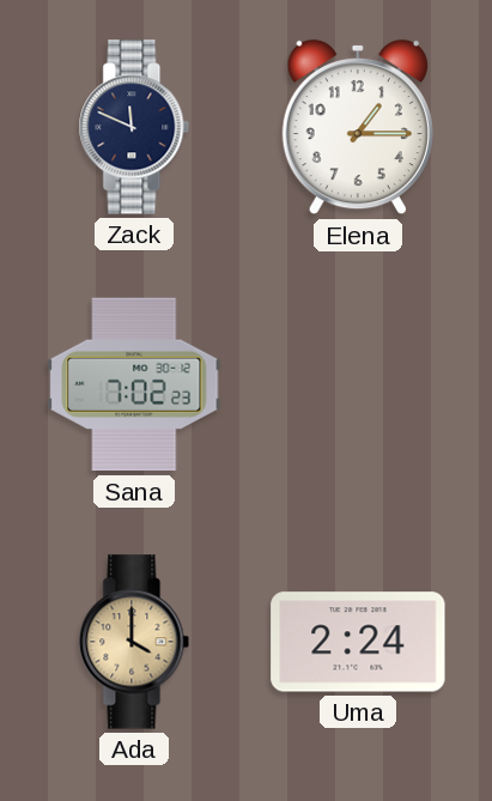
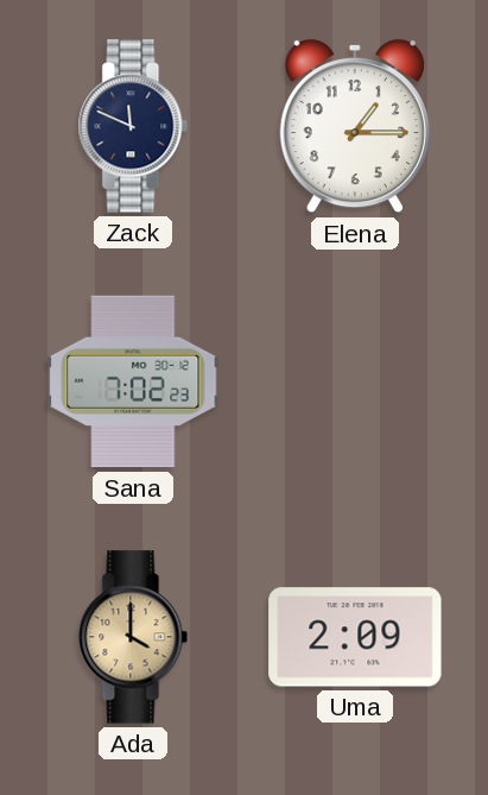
Uma: 2:24 -> 2:09 (355, 637)
